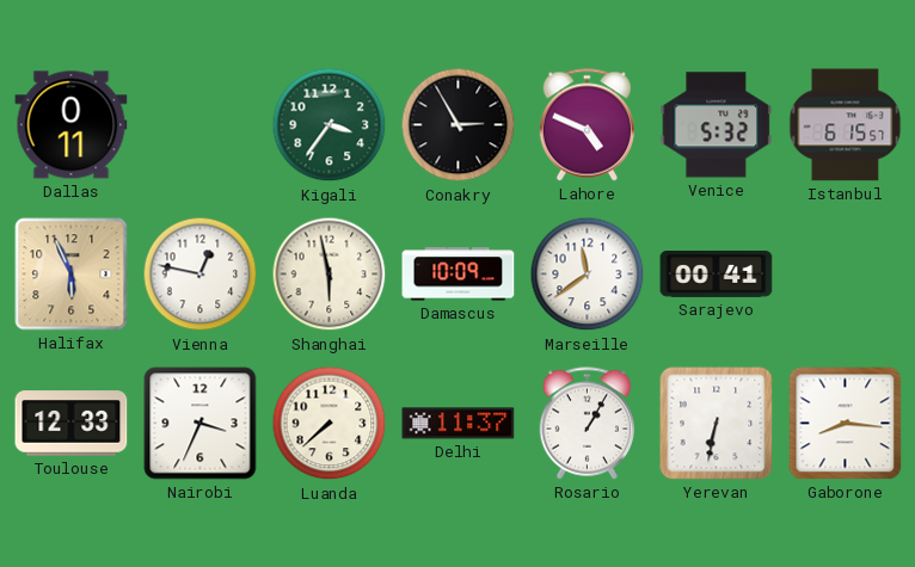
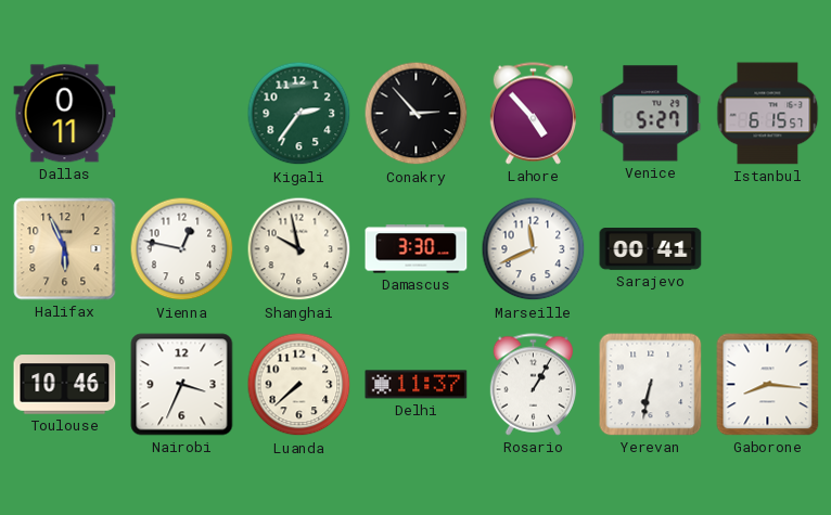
Kigali: 3:36 -> 2:36 (299, 114)
Conakry: 2:55 -> 2:53 (417, 114)
Lahore: 4:49 -> 4:53 (533, 114)
Venice: 5:32 -> 5:27 (651, 114)
Shanghai: 5:58 -> 9:58 (299, 249)
Damascus: 10:09 -> 3:30 (417, 249)
Marseille: 11:39 -> 11:41 (534, 249)
Toulouse: 12:33 -> 10:46 (65, 385)
